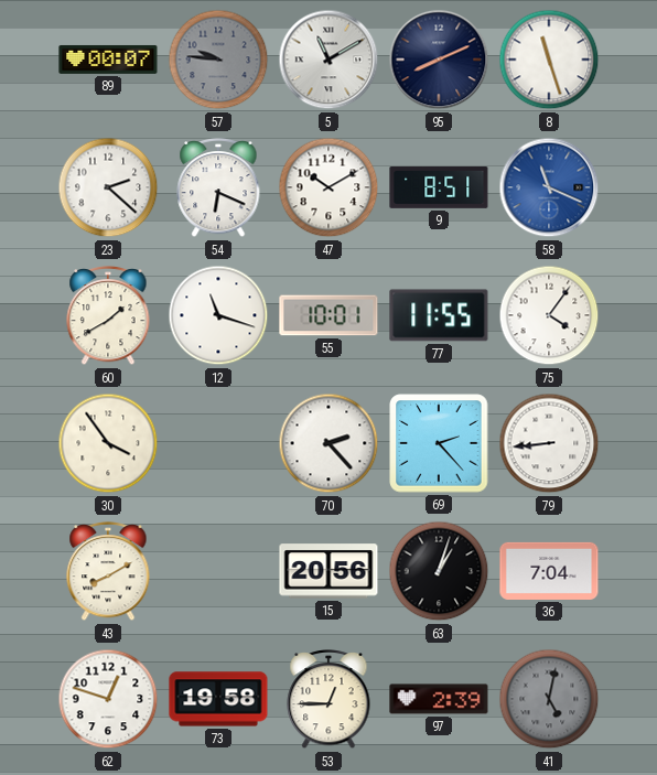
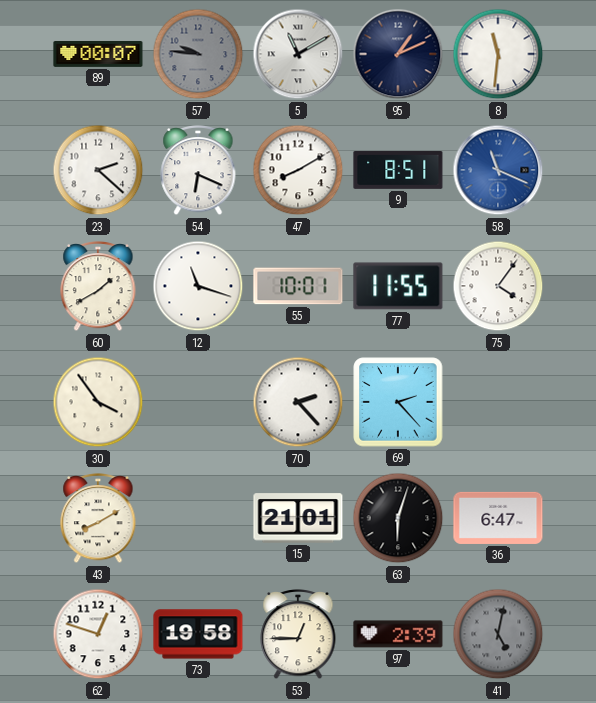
95: 8:11 -> 1:11 (398, 54)
8: 11:27 -> 11:31 (498, 54)
47: 10:10 -> 8:10 (298, 170)
79: 8:44 -> none (549, 443)
15: 20:56 -> 21:01 (298, 518)
63: 1:03 -> 6:03 (398, 518)
36: 7:04 -> 6:47 (498, 518)
